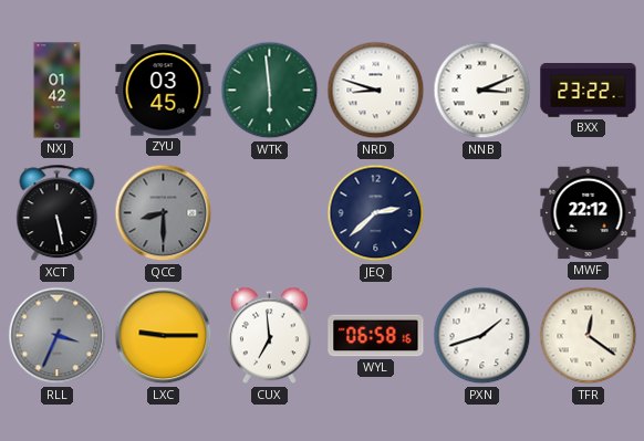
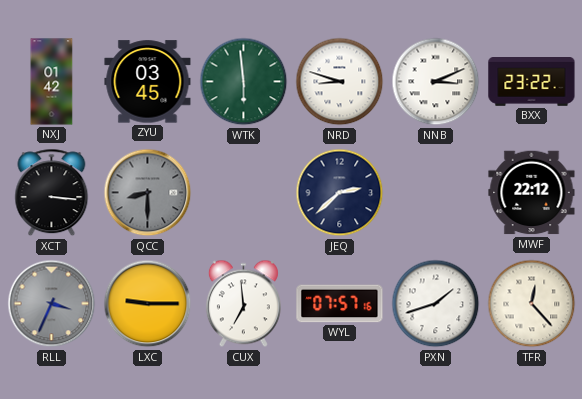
XCT: 5:28 -> 3:16 (52, 193)
WYL: 06:58 -> 07:57 (340, 304)
TFR: 12:21 -> 12:23 (532, 304)
